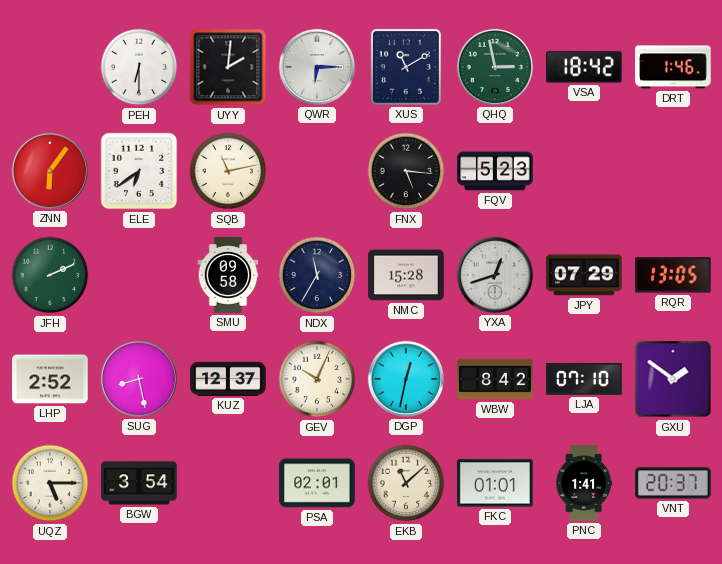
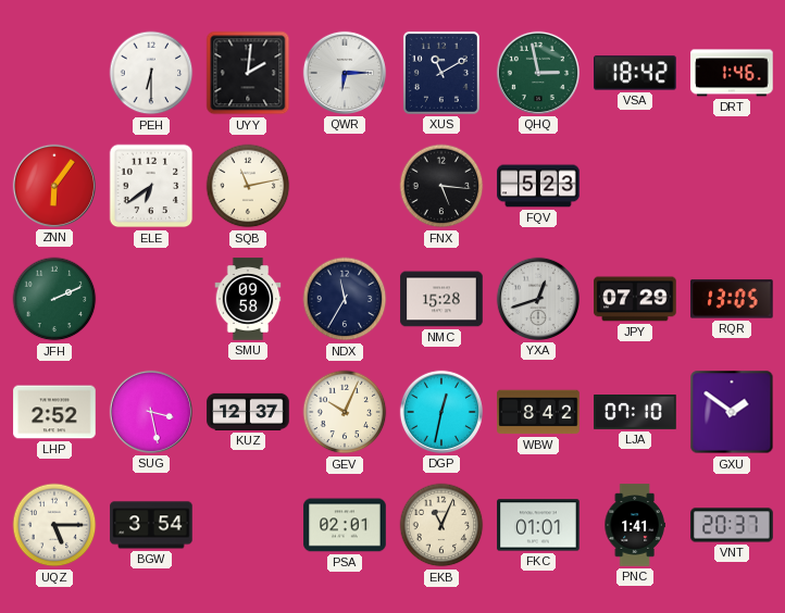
SUG: 8:28 -> 3:28 (151, 412)
EKB: 11:08 -> 11:04 (441, 525)
